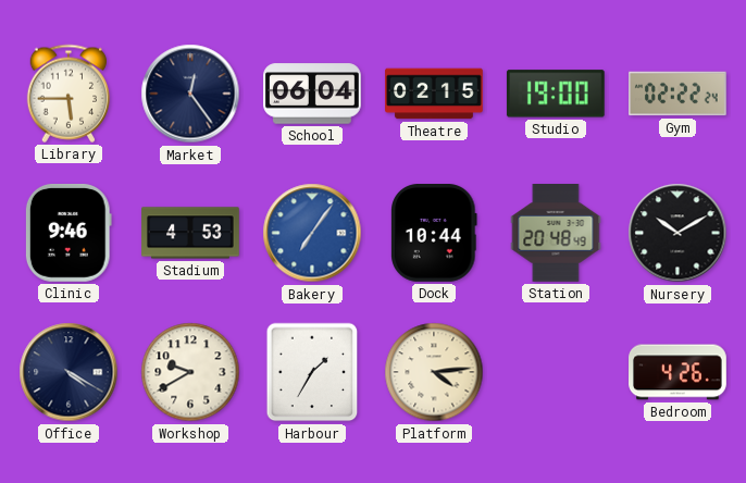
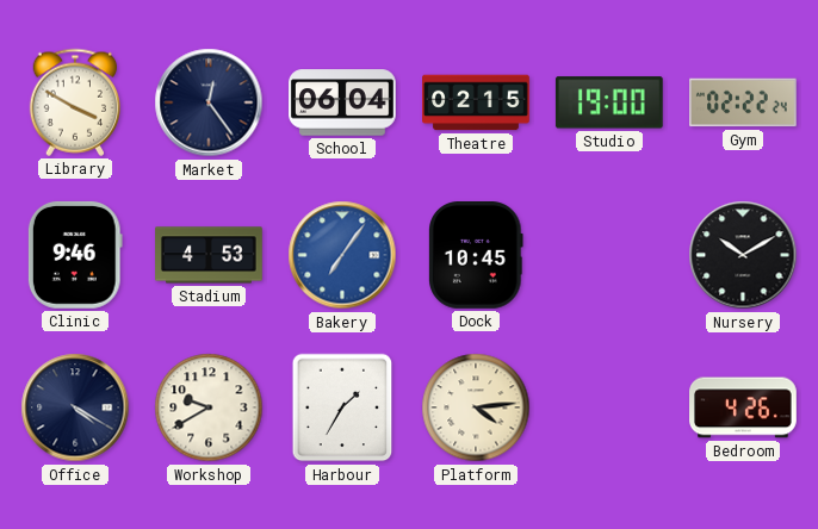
Library: 5:45 -> 3:50 (74, 102)
Dock: 10:44 -> 10:45 (477, 256)
Station: 20:48 -> none (556, 234)
